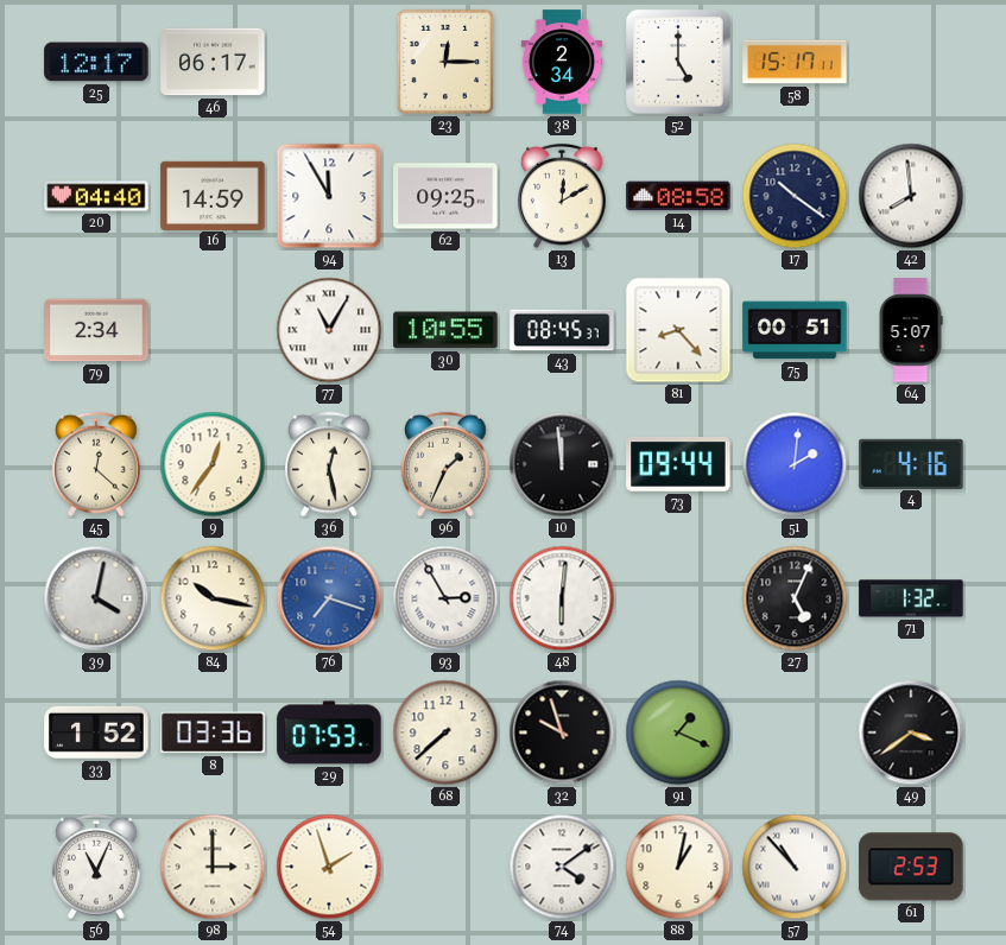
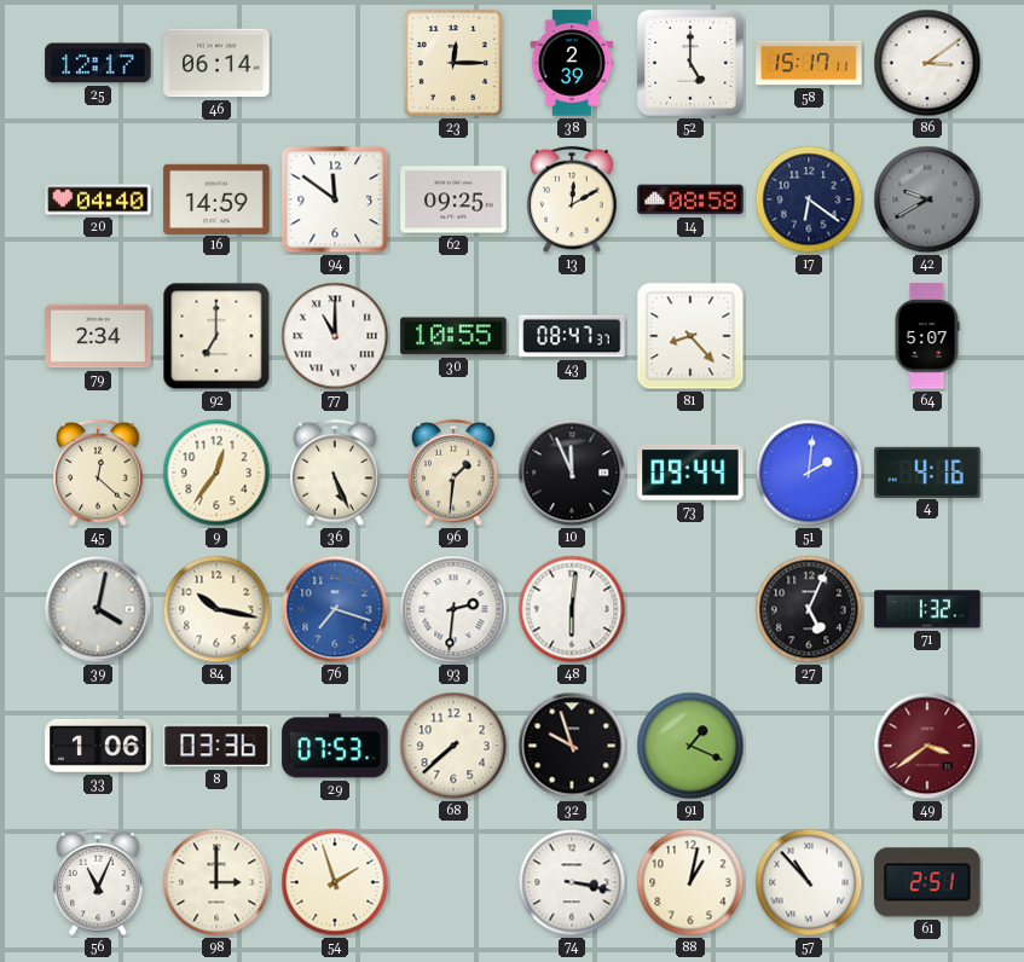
46: 06:17 -> 06:14 (216, 63)
38: 2:34 -> 2:39 (572, 63)
86: none -> 3:09 (927, 63)
94: 11:55 -> 11:51 (335, 199)
17: 10:21 -> 6:21 (809, 199)
42: 7:59 -> 9:40 (927, 199)
42 dial: white -> grey (927, 199)
92: none -> 7:00 (216, 336)
77: 11:05 -> 11:00 (335, 336)
43: 08:45 -> 08:47 (572, 336)
75: 00:51 -> none (795, 330)
36: 12:28 -> 5:26 (335, 473)
96: 1:34 -> 1:31 (453, 473)
10: 11:59 -> 11:56 (572, 473)
93: 2:55 -> 2:31 (453, 609)
33: 1:52 -> 1:06 (98, 746)
49 dial: black -> burgundy (927, 746)
74: 4:09 -> 3:17 (572, 882)
61: 2:53 -> 2:51 (927, 882)
